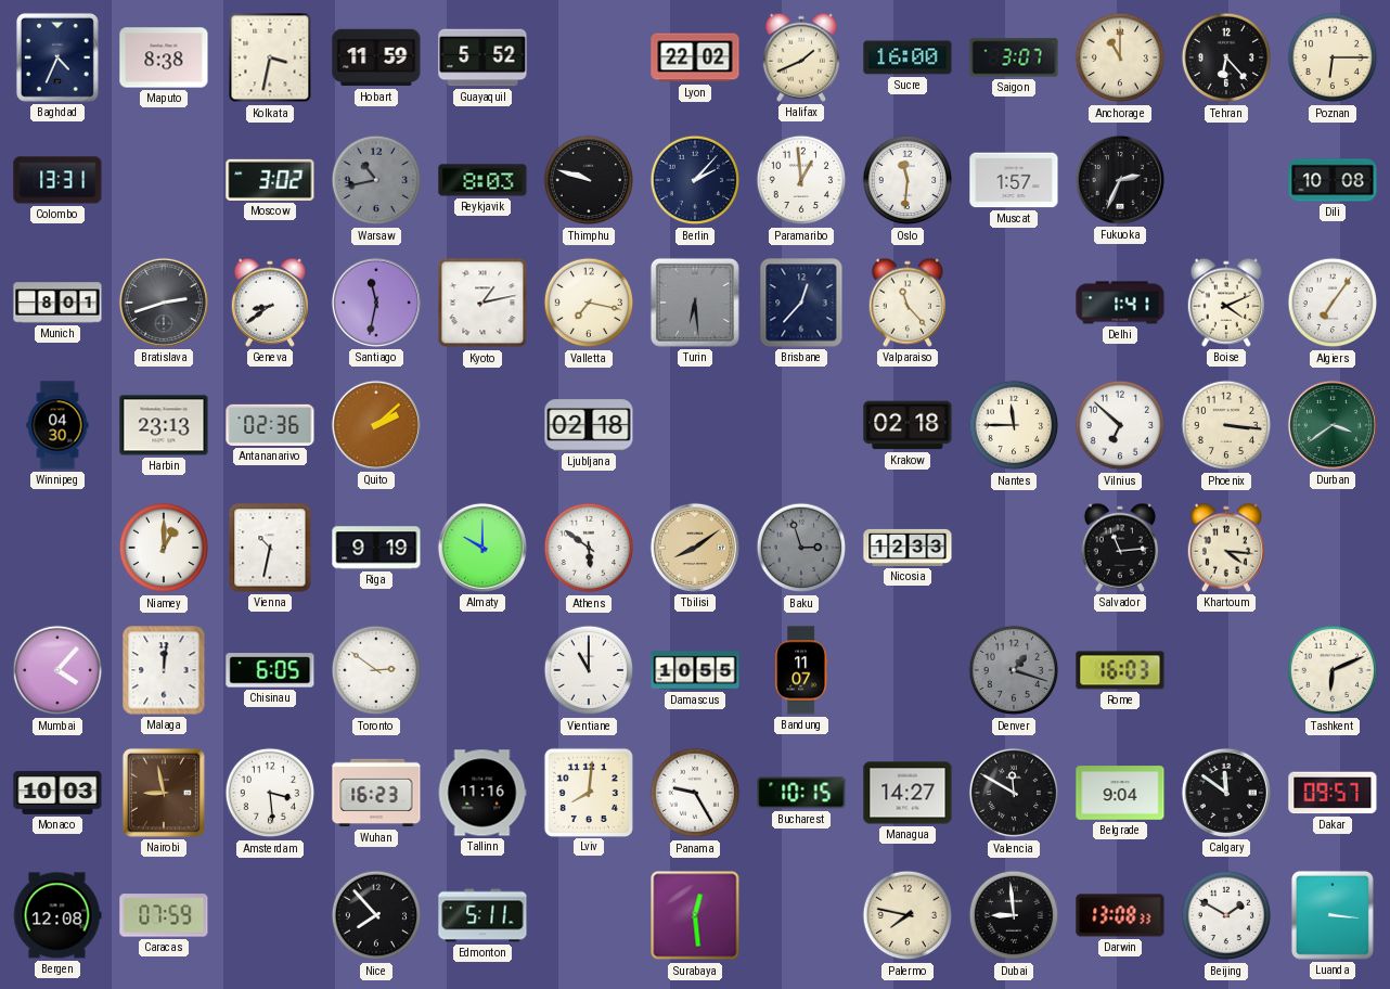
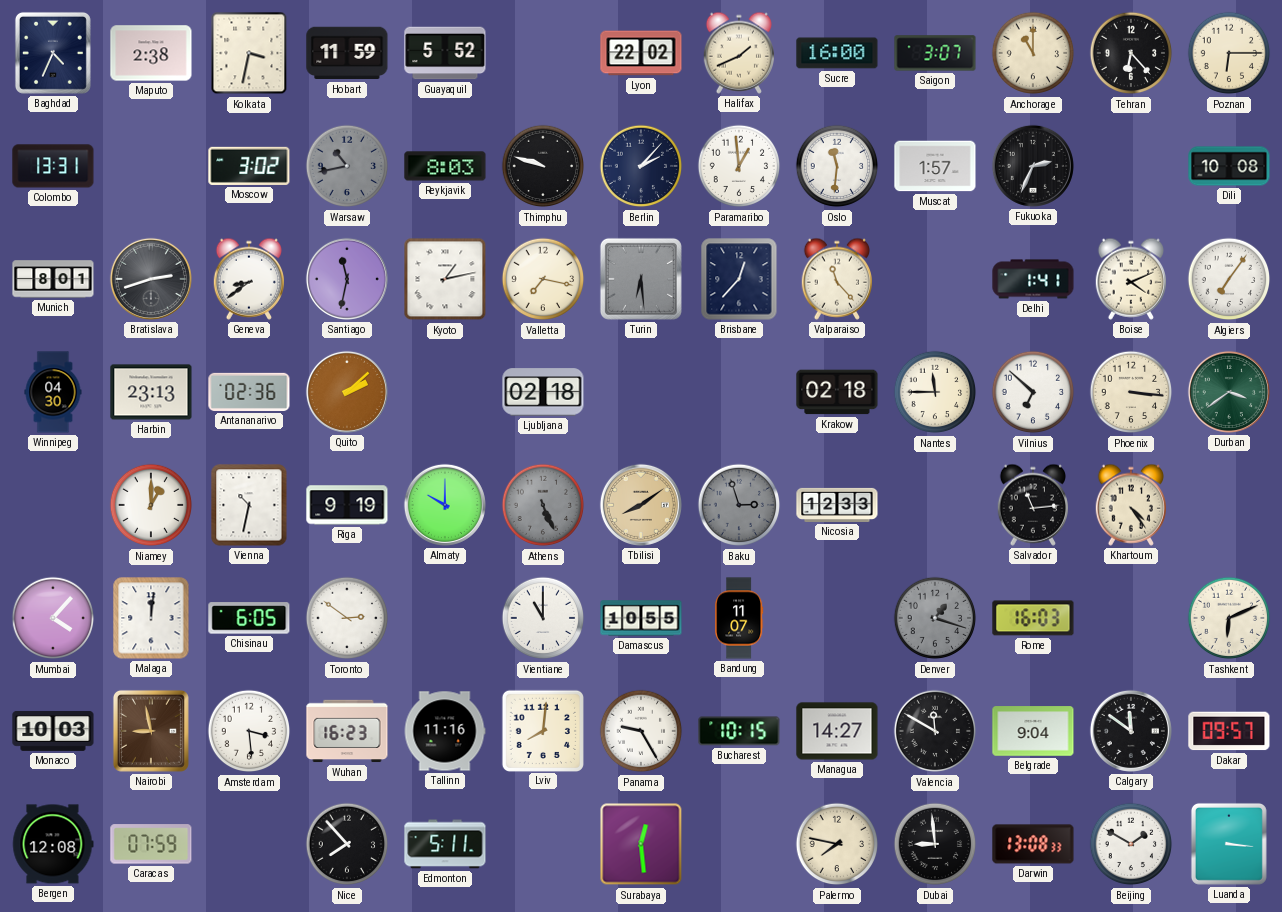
Maputo: 8:38 -> 2:38 (151, 53)
Athens: 5:51 -> 5:26 (543, 505)
Athens dial: white -> grey (543, 505)
Khartoum: 4:16 -> 4:24 (1130, 505)
